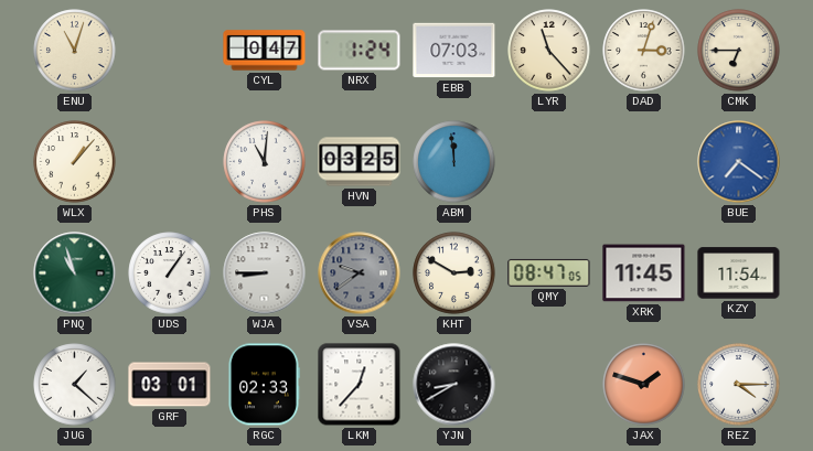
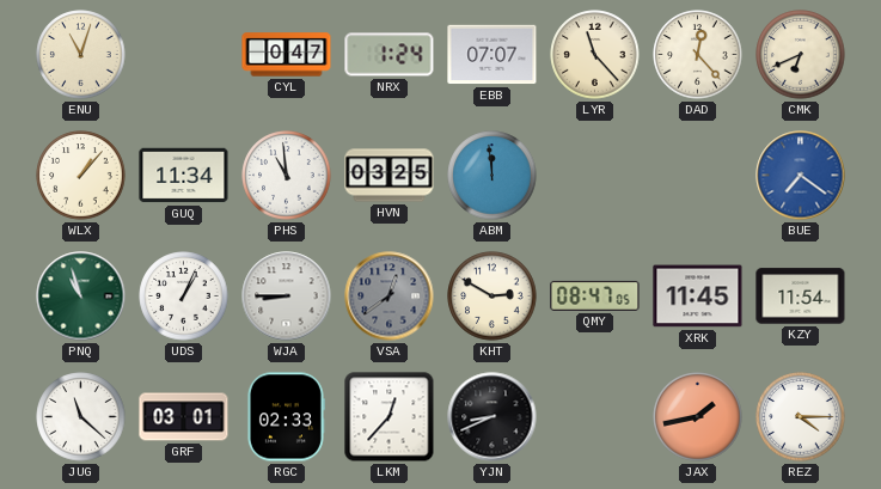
EBB: 07:03 -> 07:07 (492, 55)
DAD: 3:03 -> 12:23 (698, 55)
CMK: 6:45 -> 6:41 (801, 55)
GUQ: none -> 11:34 (184, 176)
PHS: 11:01 -> 10:59 (287, 176)
UDS: 1:06 -> 1:04 (184, 297)
VSA: 9:39 -> 12:39 (390, 297)
JUG: 1:22 -> 11:22 (81, 417)
YJN: 8:40 -> 8:41 (492, 417)
JAX: 1:48 -> 1:43 (698, 417)
